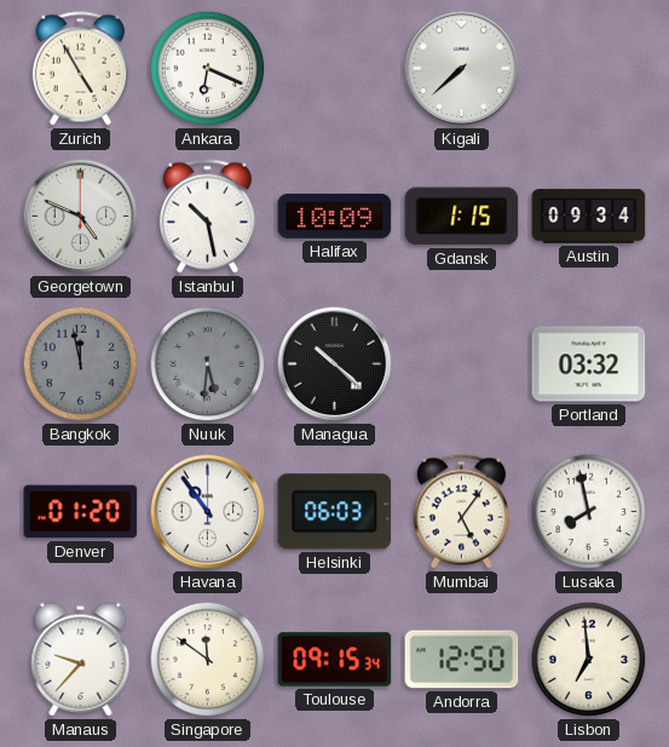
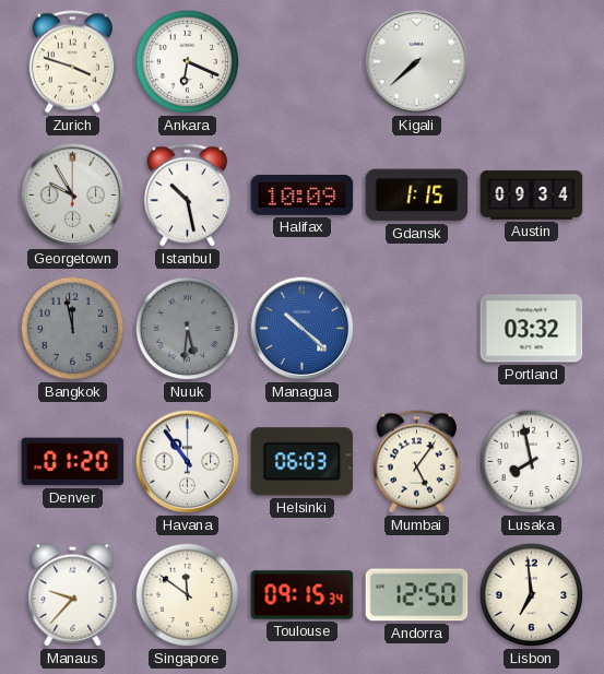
Zurich: 4:55 -> 3:48 (72, 62)
Georgetown: 4:49 -> 9:55 (73, 196)
Managua dial: black -> blue (303, 329)
